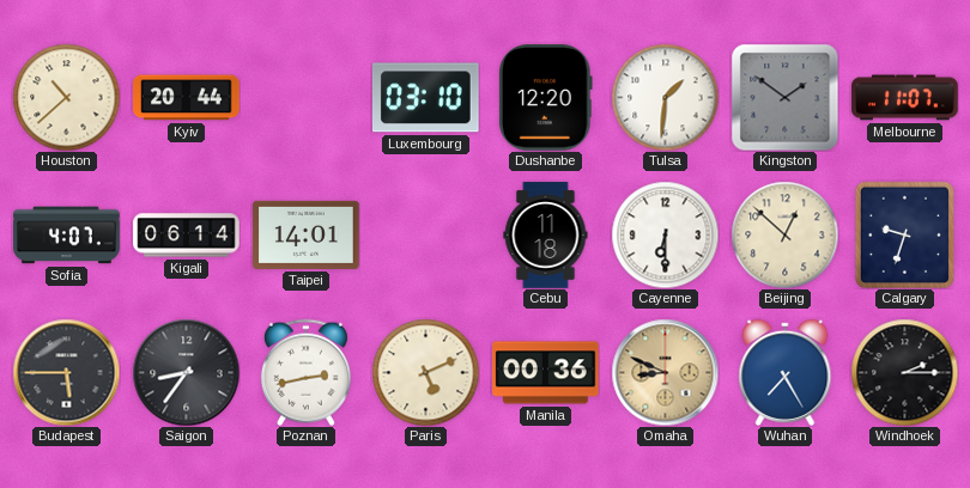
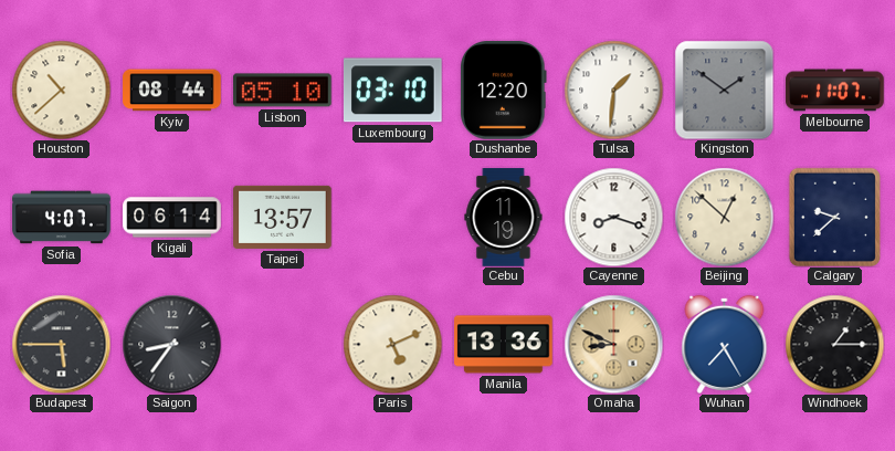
Kyiv: 20:44 -> 08:44 (172, 91)
Lisbon: none -> 05:10 (283, 91)
Taipei: 14:01 -> 13:57 (283, 217)
Cebu: 11:18 -> 11:19 (504, 218)
Cayenne: 6:30 -> 8:18 (613, 217)
Calgary: 9:33 -> 9:38 (834, 217)
Poznan: 2:43 -> none (305, 372)
Manila: 00:36 -> 13:36 (504, 345)
Windhoek: 2:15 -> 1:15 (834, 344)
